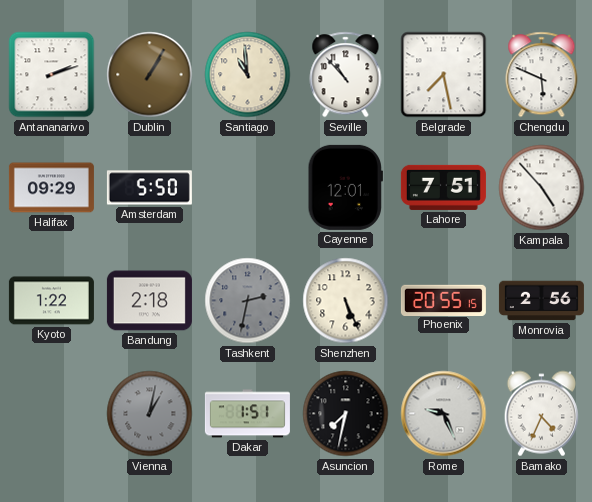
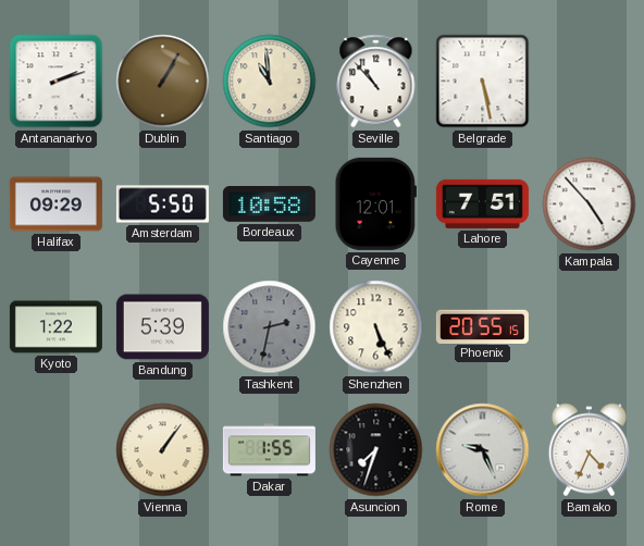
Belgrade: 7:28 -> 5:28 (483, 82)
Chengdu: 5:49 -> none (542, 75)
Bordeaux: none -> 10:58 (269, 204)
Bandung: 2:18 -> 5:39 (162, 327)
Monrovia: 2:56 -> none (541, 301)
Vienna: 1:02 -> 1:06 (163, 450)
Vienna dial: grey -> cream (163, 450)
Dakar: 1:51 -> 1:55 (269, 450)
Asuncion: 7:32 -> 7:33 (376, 450)
